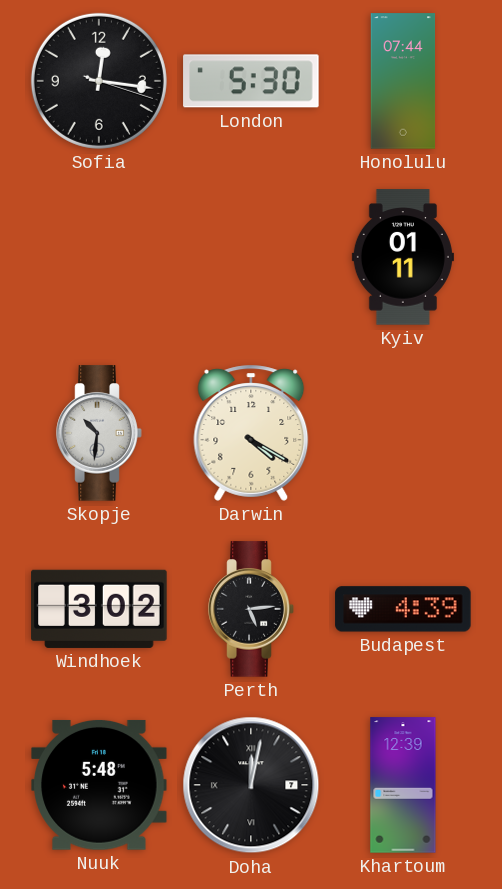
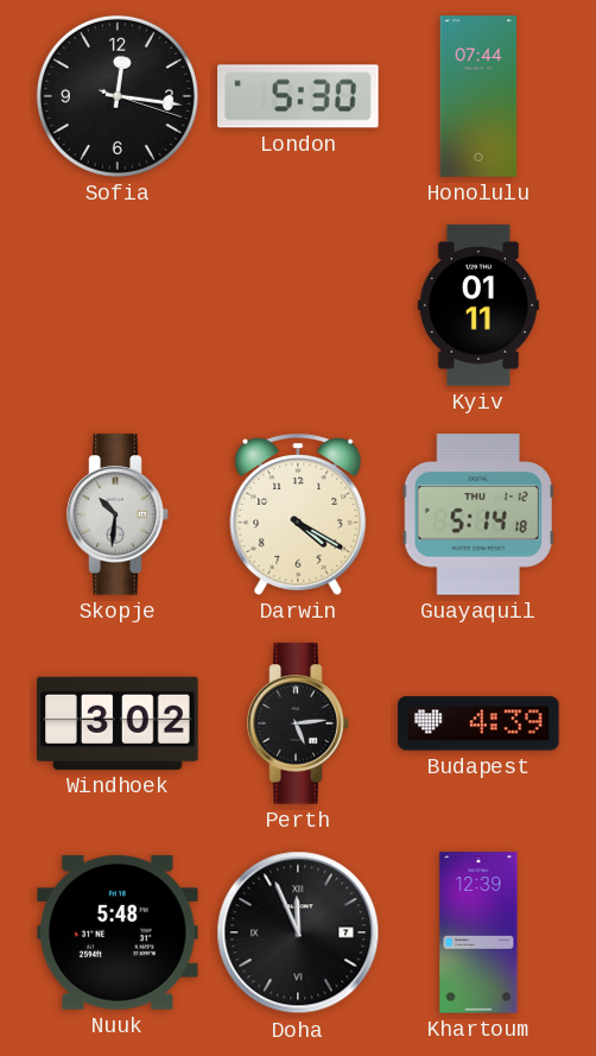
Guayaquil: none -> 5:14 (478, 514)
Doha: 12:02 -> 11:56 (298, 932)
